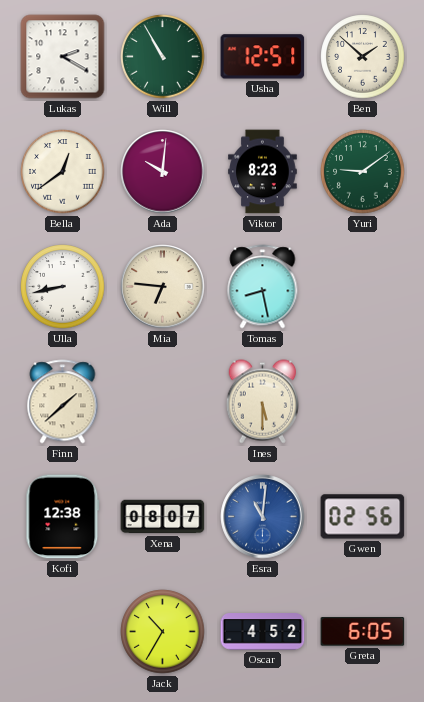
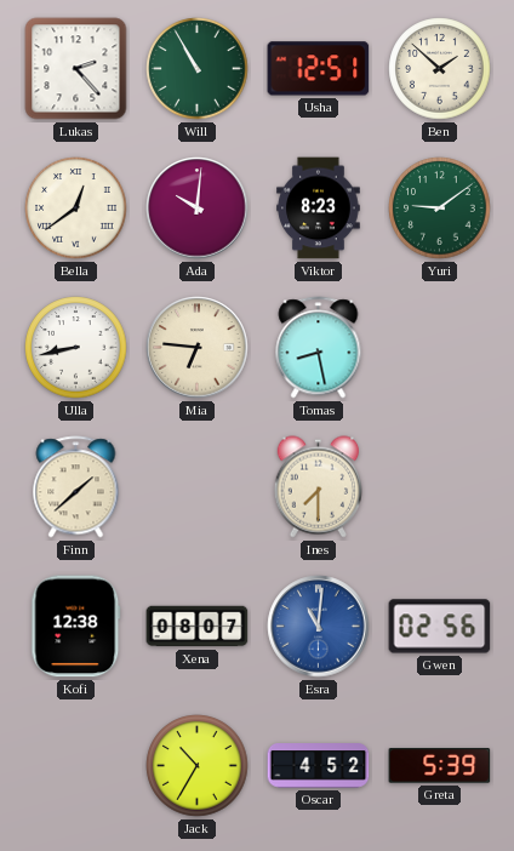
Lukas: 2:20 -> 2:23 (76, 69)
Ines: 5:30 -> 7:30 (319, 487)
Greta: 6:05 -> 5:39 (440, 766)
